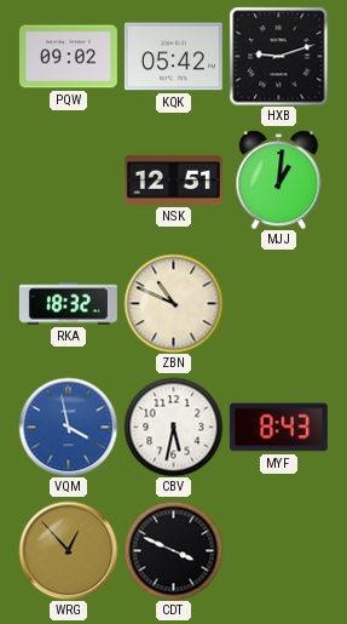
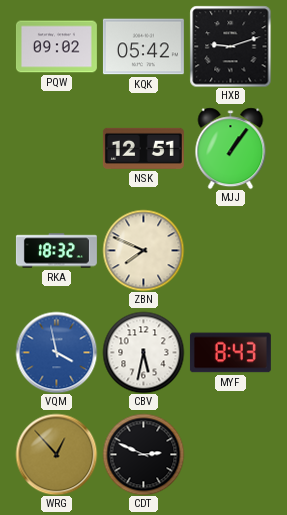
MJJ: 1:01 -> 1:06 (231, 148)
ZBN: 10:49 -> 7:49 (143, 250)
CDT: 3:49 -> 2:49 (143, 454)
